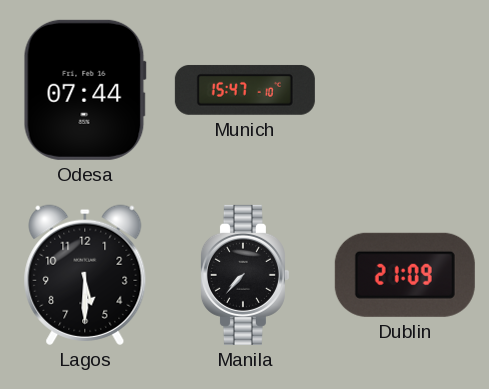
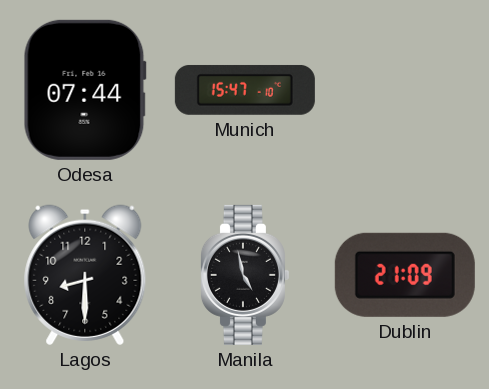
Lagos: 5:30 -> 8:30 (85, 275)
Manila: 7:37 -> 4:58 (244, 275)
